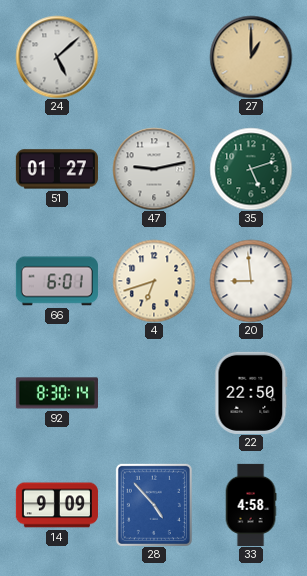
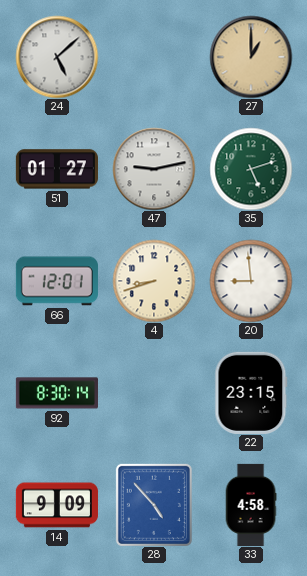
66: 6:01 -> 12:01 (57, 281)
4: 6:42 -> 8:42 (154, 281)
22: 22:50 -> 23:15 (251, 393)
